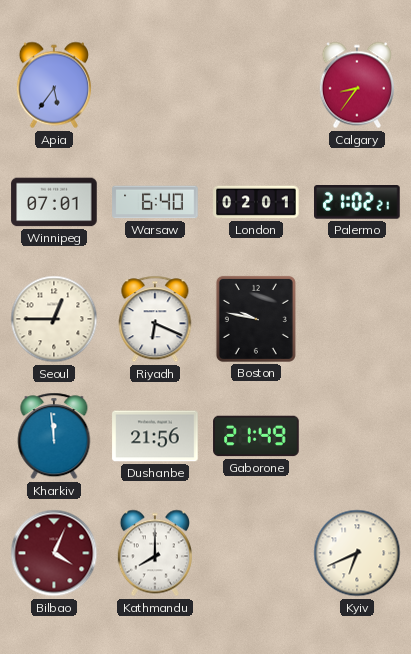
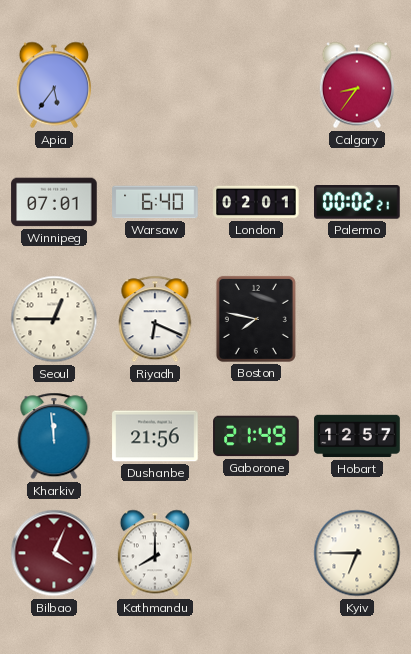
Palermo: 21:02 -> 00:02 (357, 203)
Boston: 9:47 -> 7:47 (256, 319)
Hobart: none -> 12:57 (357, 436)
Kyiv: 6:41 -> 6:45 (357, 553)
